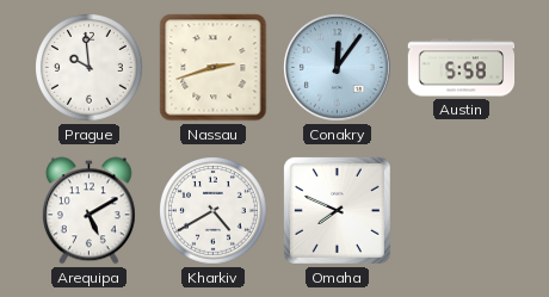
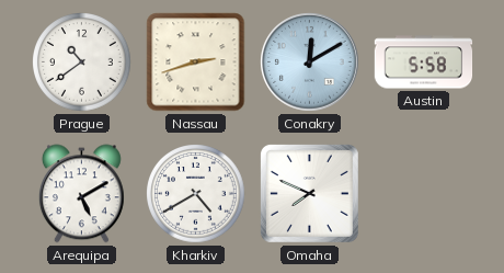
Prague: 9:59 -> 10:39 (82, 62)
Conakry: 12:06 -> 12:10 (310, 62)
